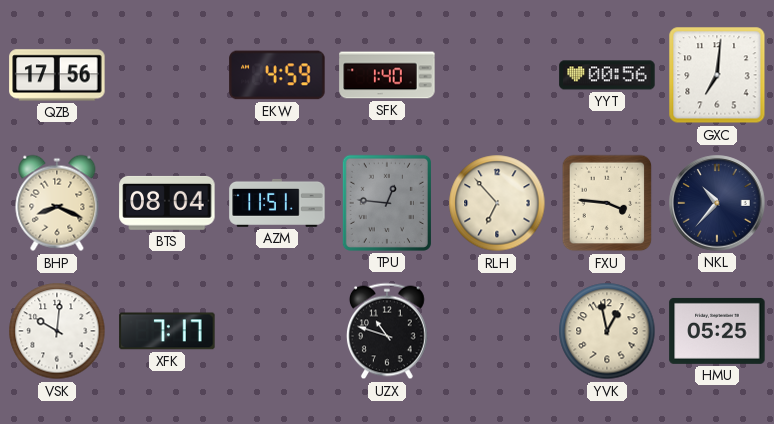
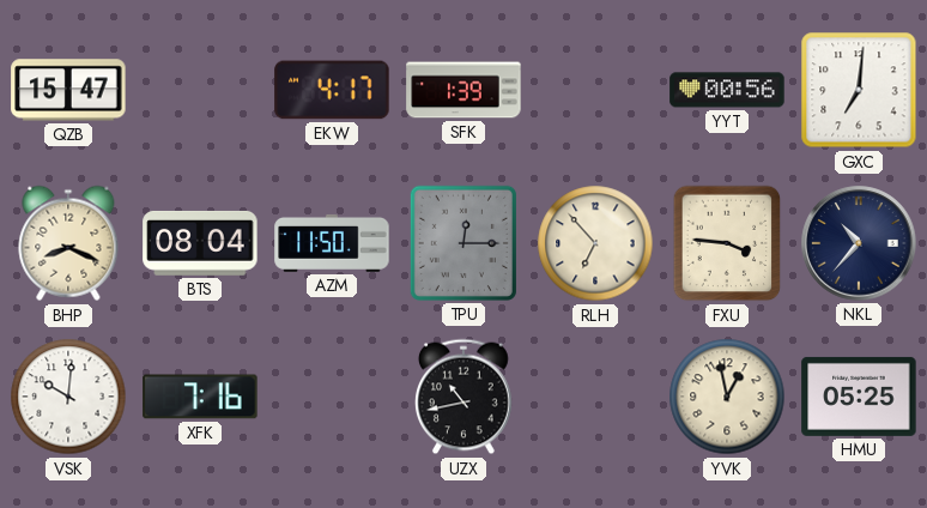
QZB: 17:56 -> 15:47 (68, 90)
EKW: 4:59 -> 4:17 (332, 90)
SFK: 1:40 -> 1:39 (463, 90)
AZM: 11:51 -> 11:50 (332, 243)
TPU: 12:46 -> 12:15 (463, 243)
XFK: 7:17 -> 7:16 (200, 397)
UZX: 10:48 -> 10:43 (465, 397)
